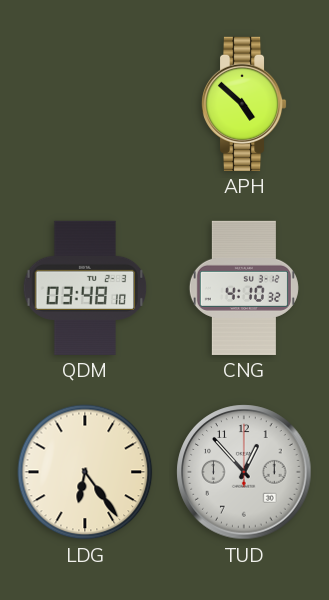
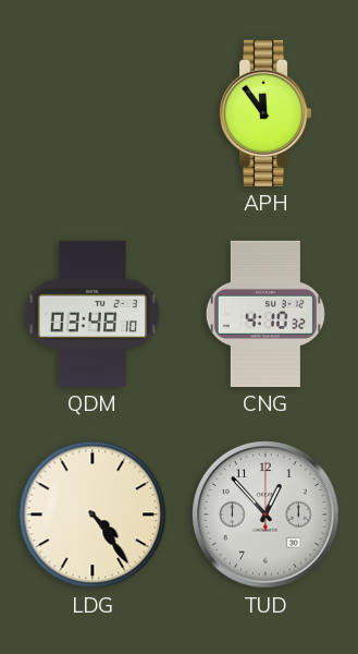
APH: 4:52 -> 11:54 (266, 113)
LDG: 6:24 -> 4:24 (92, 514)
